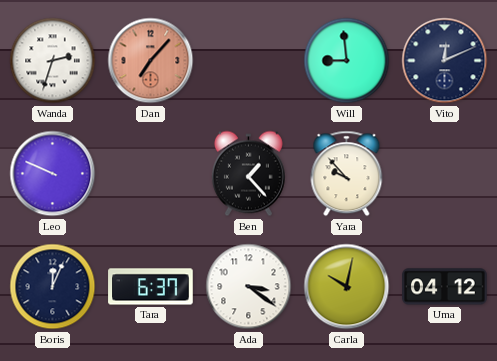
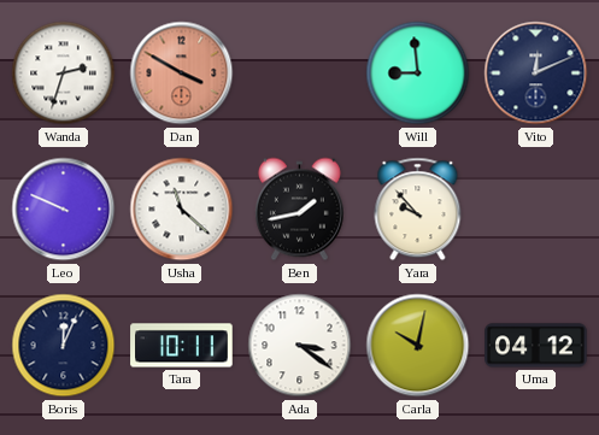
Dan: 7:07 -> 3:50 (182, 74)
Usha: none -> 11:22 (182, 210)
Ben: 1:23 -> 1:43 (299, 210)
Tara: 6:37 -> 10:11 (182, 346)
